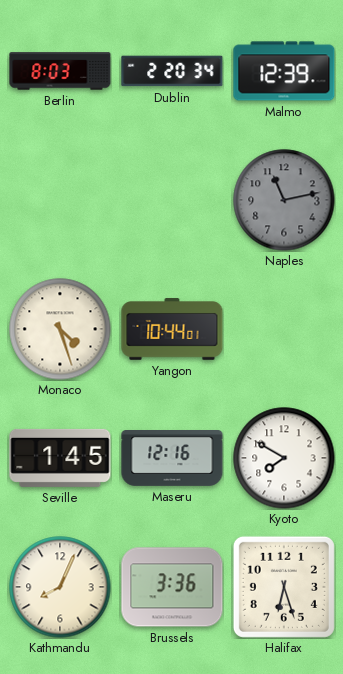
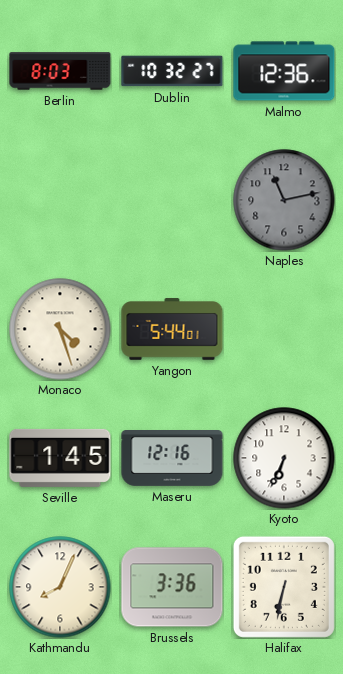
Dublin: 2:20 -> 10:32 (172, 71)
Malmo: 12:39 -> 12:36 (284, 71)
Yangon: 10:44 -> 5:44 (172, 329)
Kyoto: 7:50 -> 6:34 (284, 458)
Halifax: 6:27 -> 6:32 (284, 587)
